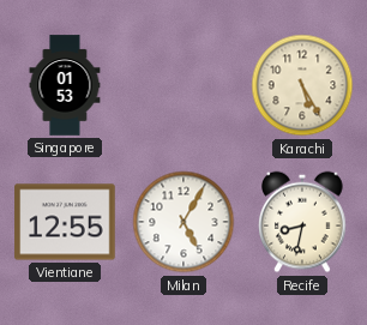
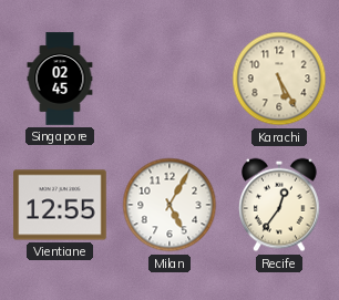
Singapore: 01:53 -> 02:45 (60, 79)
Recife: 8:32 -> 12:36 (279, 205)
